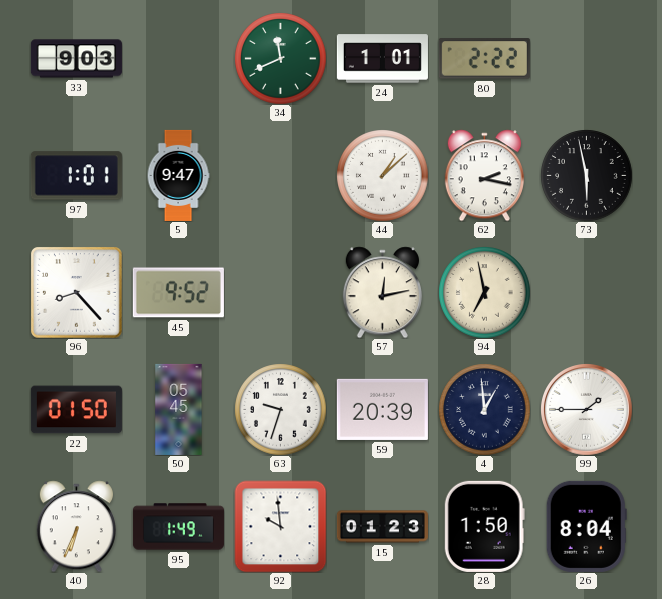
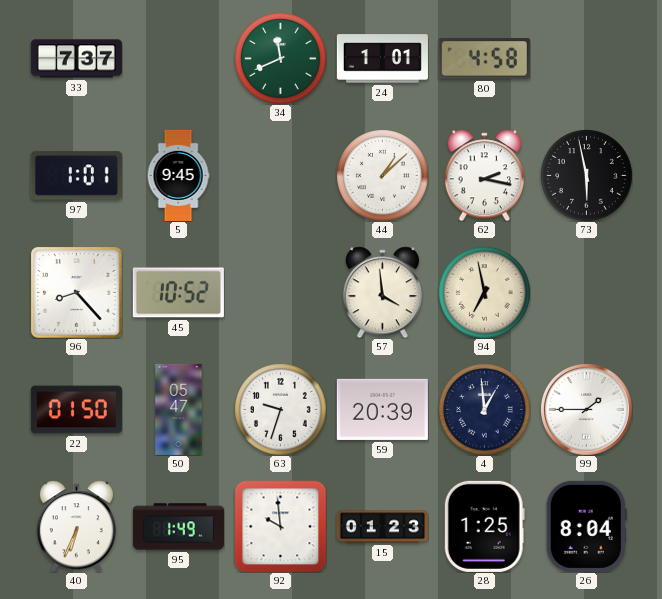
33: 9:03 -> 7:37 (76, 59)
80: 2:22 -> 4:58 (484, 59)
5: 9:47 -> 9:45 (178, 175)
45: 9:52 -> 10:52 (178, 293)
57: 12:13 -> 3:59 (382, 292)
50: 05:45 -> 05:47 (179, 409)
28: 1:50 -> 1:25 (484, 526)
